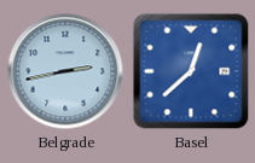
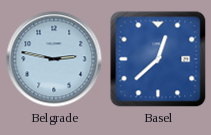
Belgrade: 2:43 -> 2:47 (54, 59)
